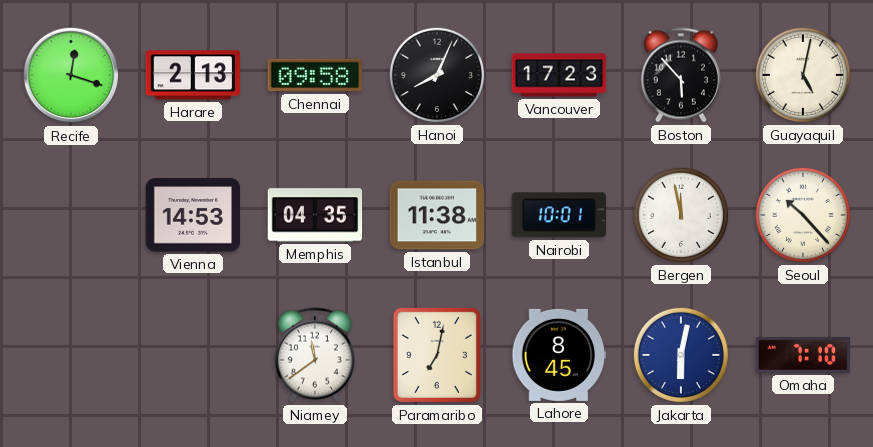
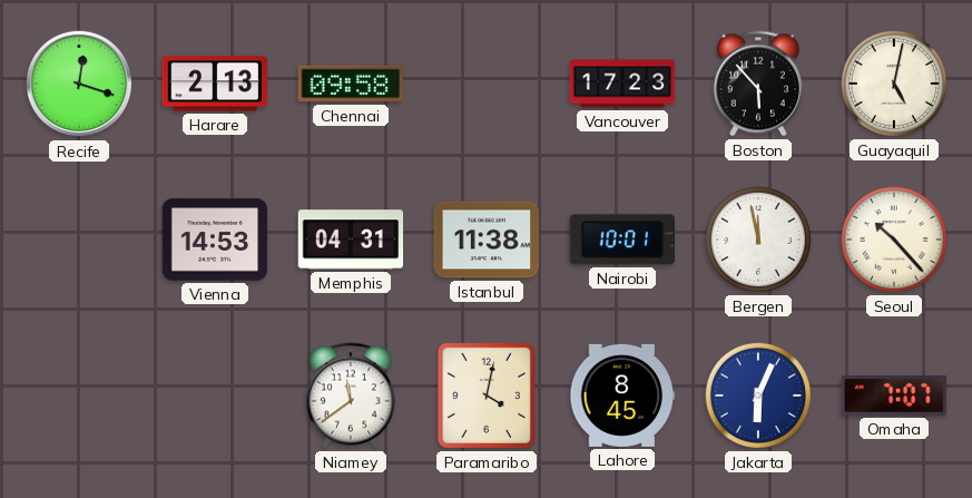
Hanoi: 8:04 -> none (437, 75)
Memphis: 04:35 -> 04:31 (351, 240)
Paramaribo: 7:02 -> 4:02 (487, 396)
Jakarta: 6:02 -> 6:04 (758, 396)
Omaha: 7:10 -> 7:07 (894, 396)
